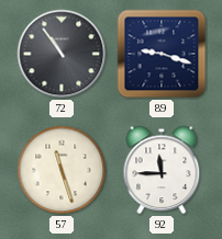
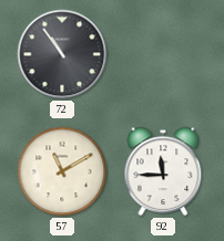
89: 9:18 -> none (162, 54)
57: 11:27 -> 11:10 (62, 171)
